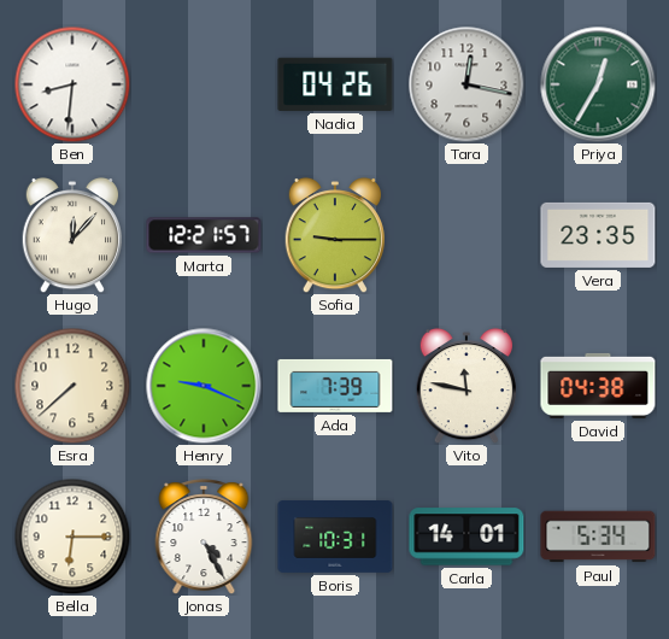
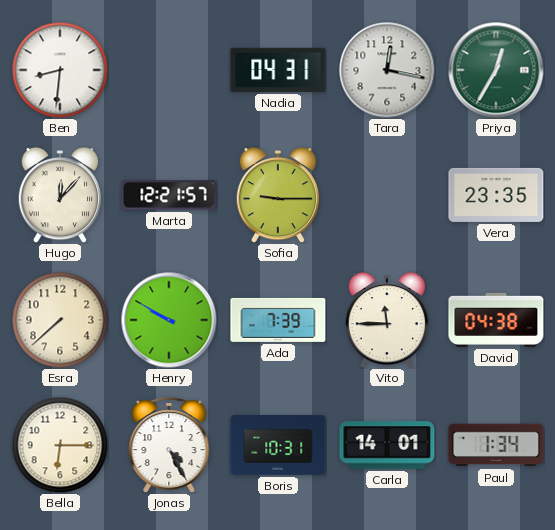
Nadia: 04:26 -> 04:31 (278, 70)
Henry: 9:19 -> 9:50 (169, 320)
Vito: 11:47 -> 11:45 (386, 320)
Paul: 5:34 -> 1:34 (496, 445)
